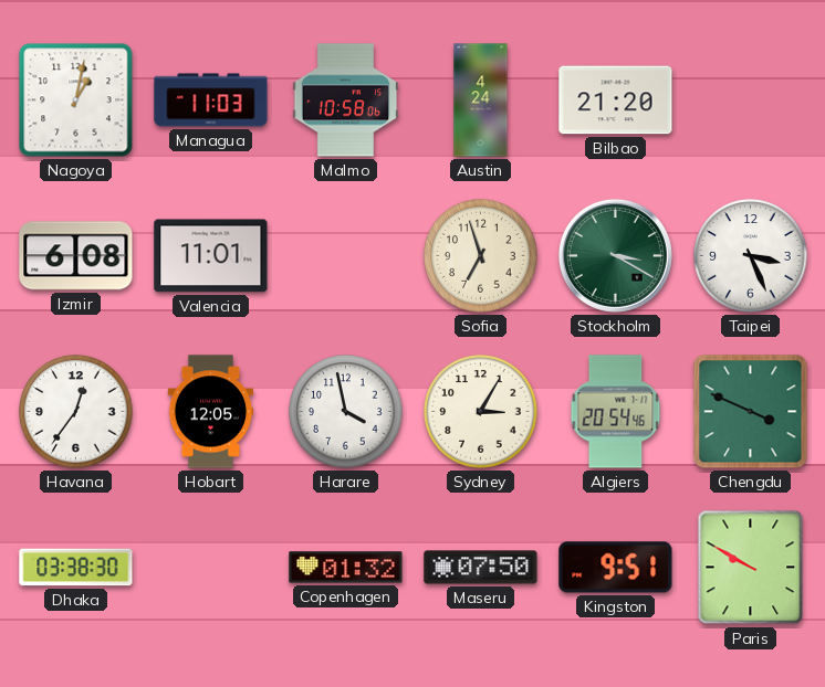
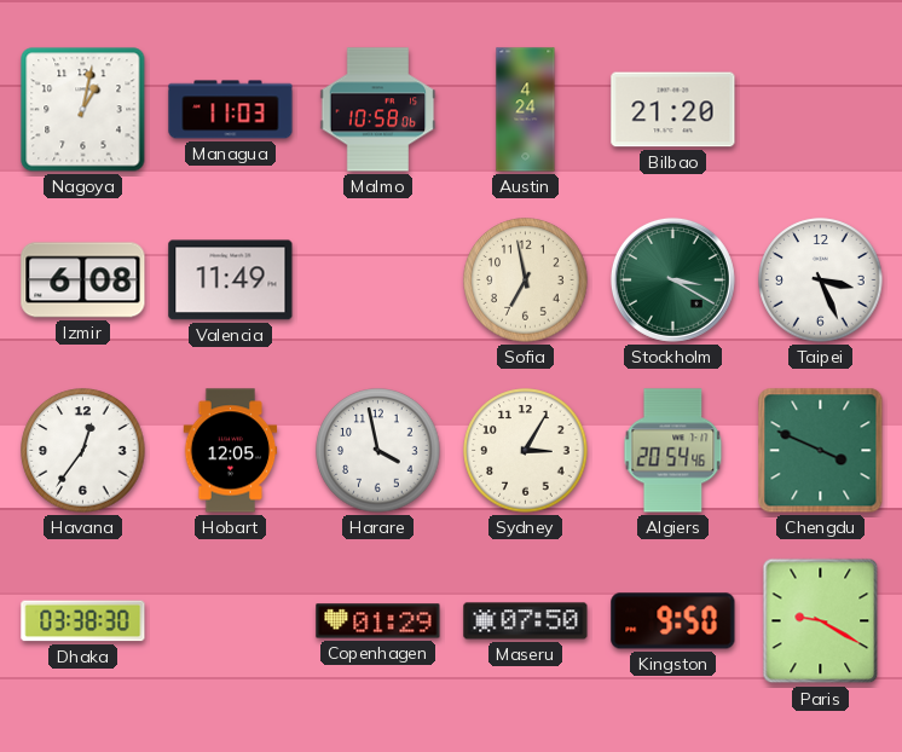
Valencia: 11:01 -> 11:49 (231, 280)
Sofia: 6:57 -> 6:58 (526, 280)
Copenhagen: 01:32 -> 01:29 (378, 621)
Kingston: 9:51 -> 9:50 (673, 621)
Paris: 9:50 -> 9:20 (821, 621)
